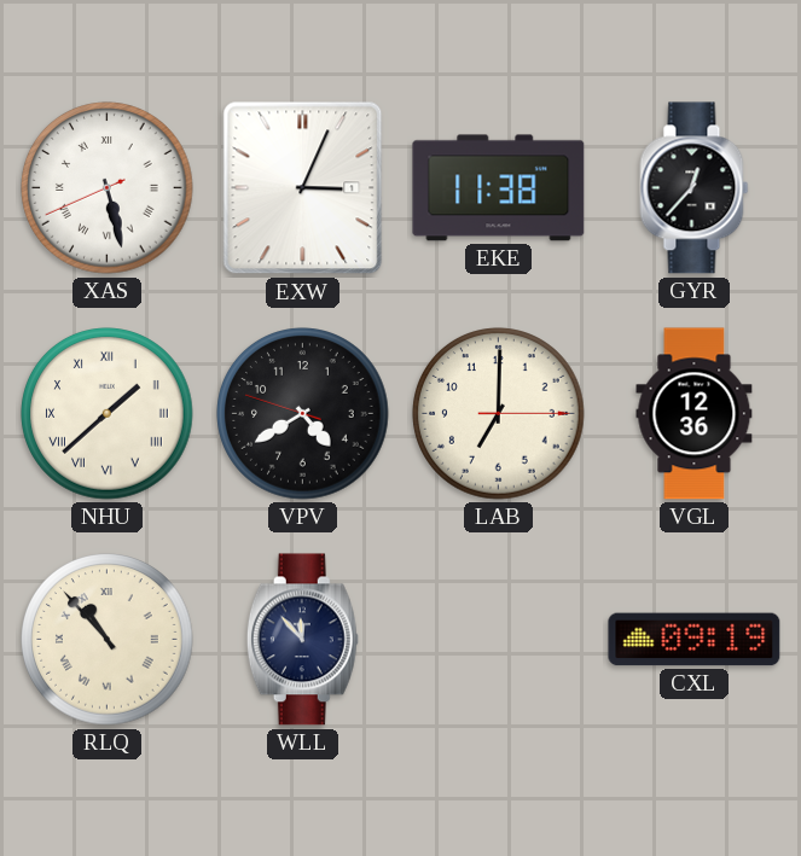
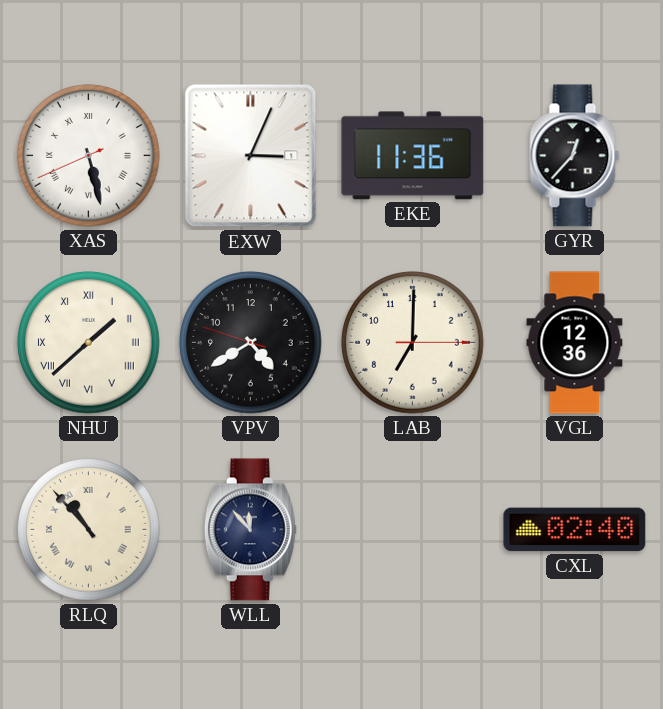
EKE: 11:38 -> 11:36 (413, 156)
CXL: 09:19 -> 02:40 (575, 530)
